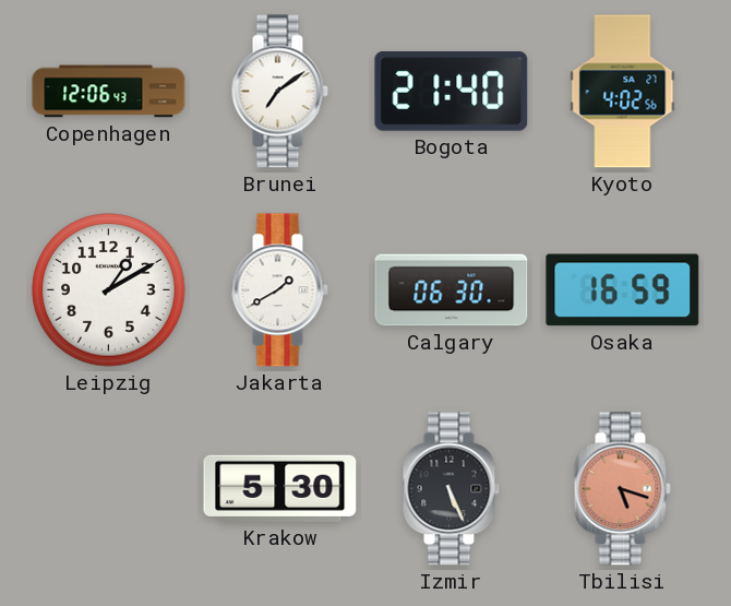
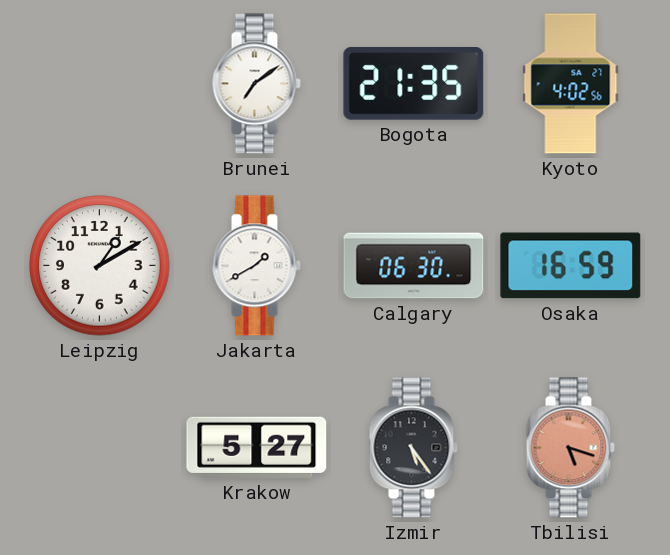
Copenhagen: 12:06 -> none (109, 92)
Bogota: 21:40 -> 21:35 (414, 84)
Krakow: 5:30 -> 5:27 (257, 447)
Izmir: 5:26 -> 5:24 (413, 448)
